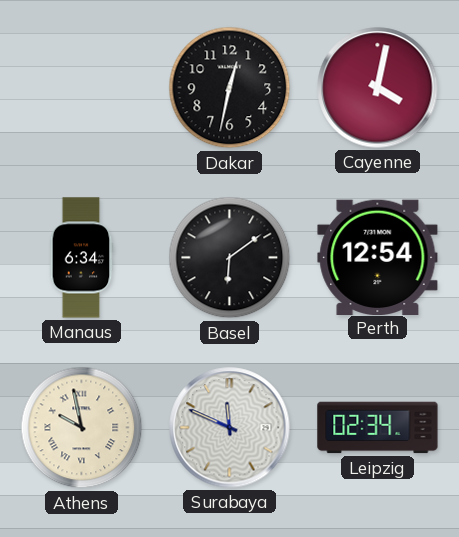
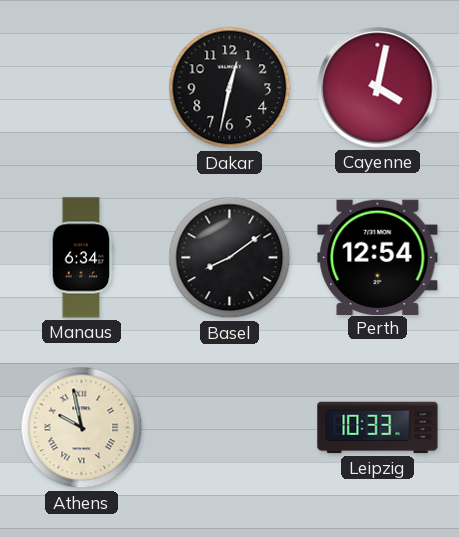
Basel: 6:09 -> 8:09 (230, 258)
Surabaya: 11:49 -> none (230, 428)
Leipzig: 02:34 -> 10:33 (378, 428)
